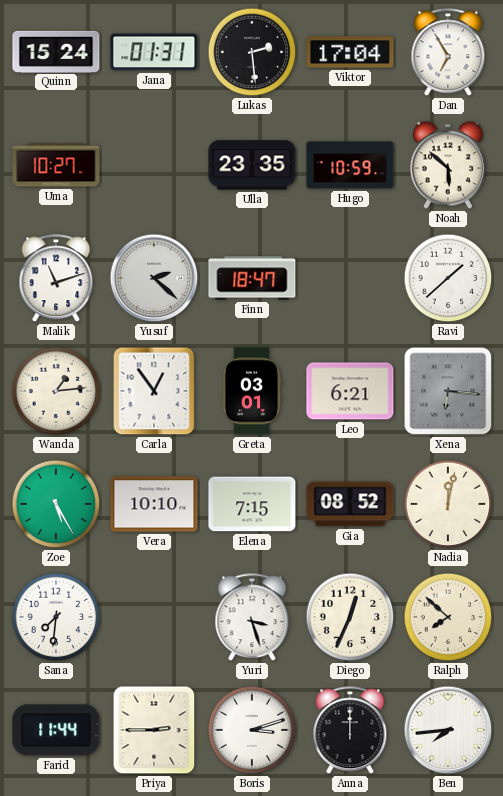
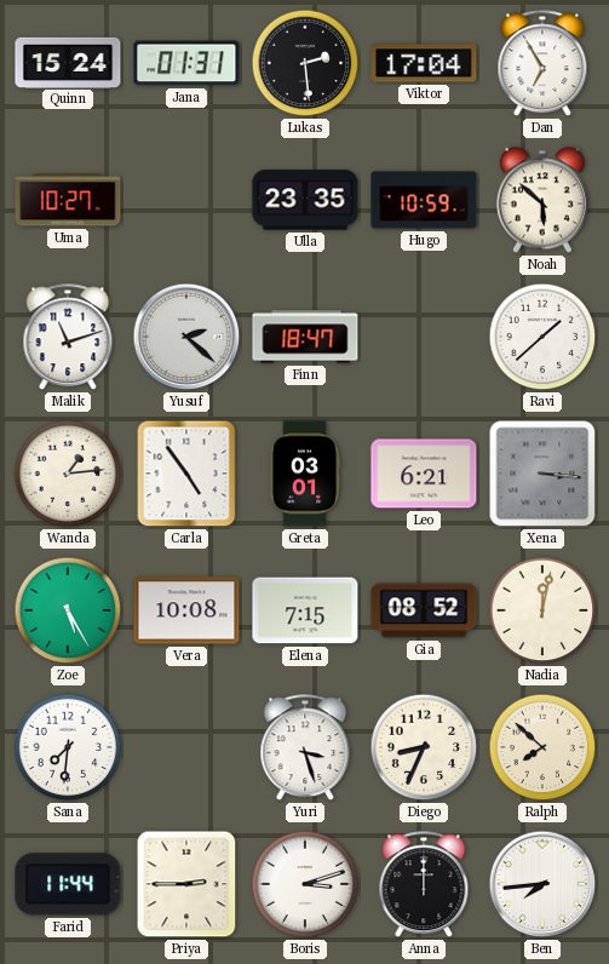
Carla: 12:54 -> 4:54 (186, 474)
Xena: 6:16 -> 3:16 (542, 474)
Vera: 10:10 -> 10:08 (186, 610)
Diego: 12:34 -> 8:34 (424, 747)
